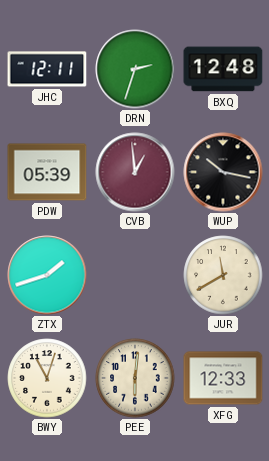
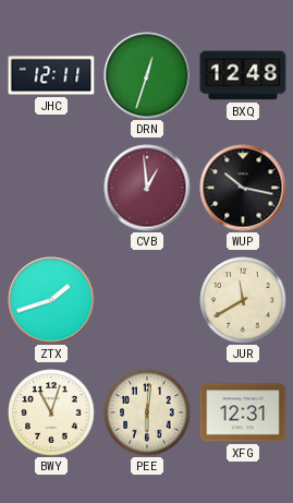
DRN: 2:33 -> 12:33 (147, 75)
PDW: 05:39 -> none (47, 172)
XFG: 12:33 -> 12:31 (243, 412)
